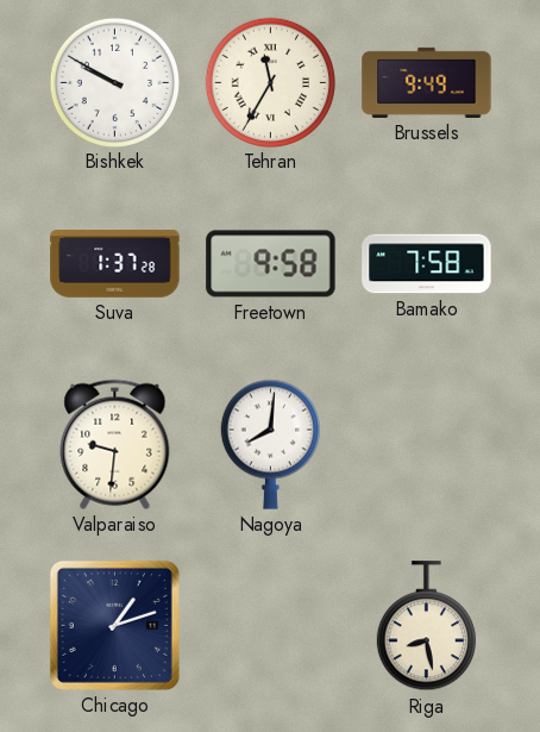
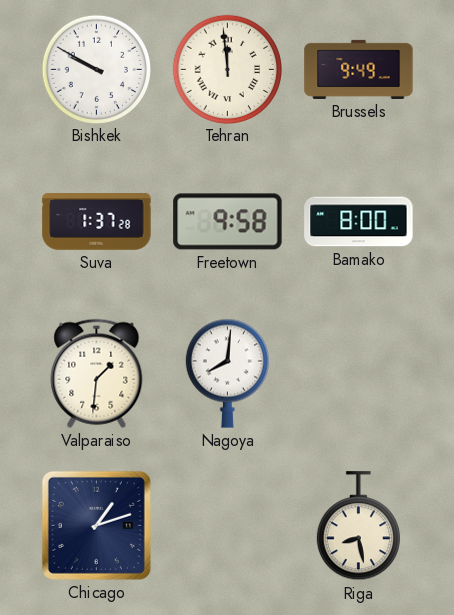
Tehran: 11:35 -> 11:59 (227, 69)
Bamako: 7:58 -> 8:00 (359, 222)
Valparaiso: 9:31 -> 1:31 (97, 373)
